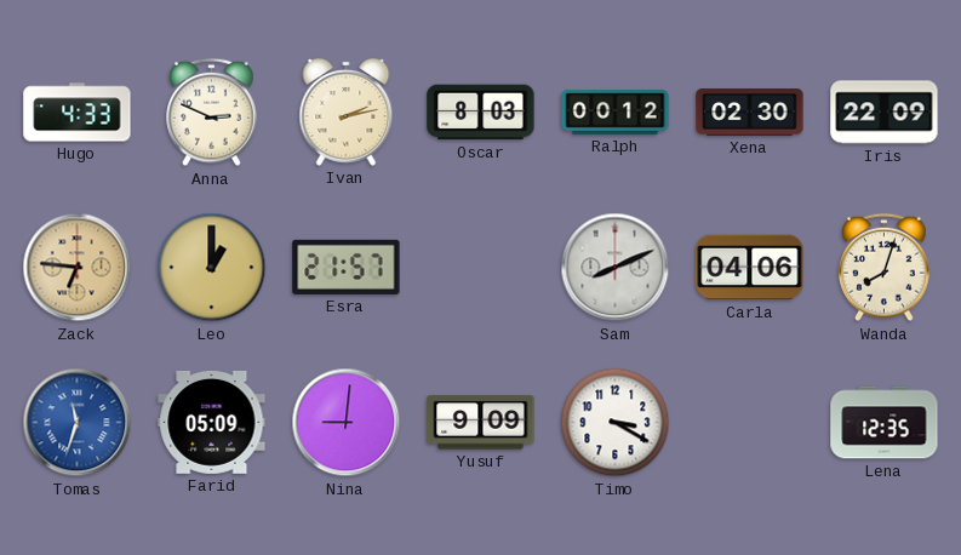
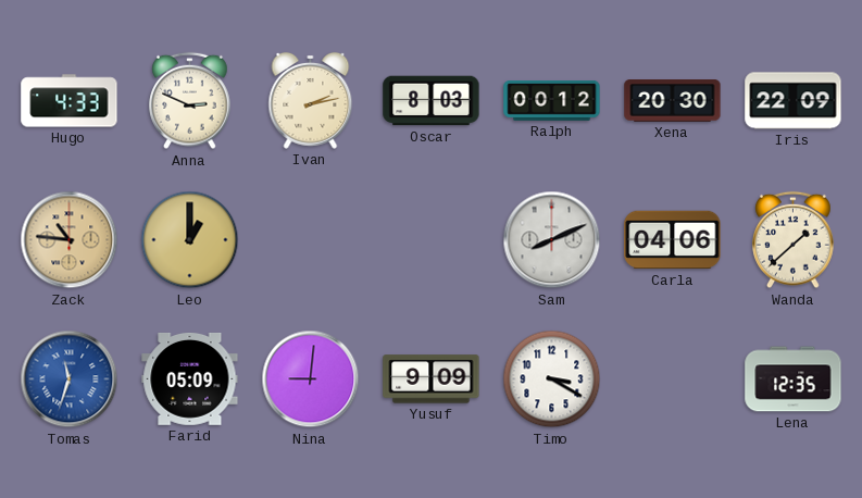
Xena: 02:30 -> 20:30 (673, 101)
Zack: 6:46 -> 10:46 (70, 240)
Esra: 21:57 -> none (347, 267)
Wanda: 8:03 -> 1:38 (794, 240)
